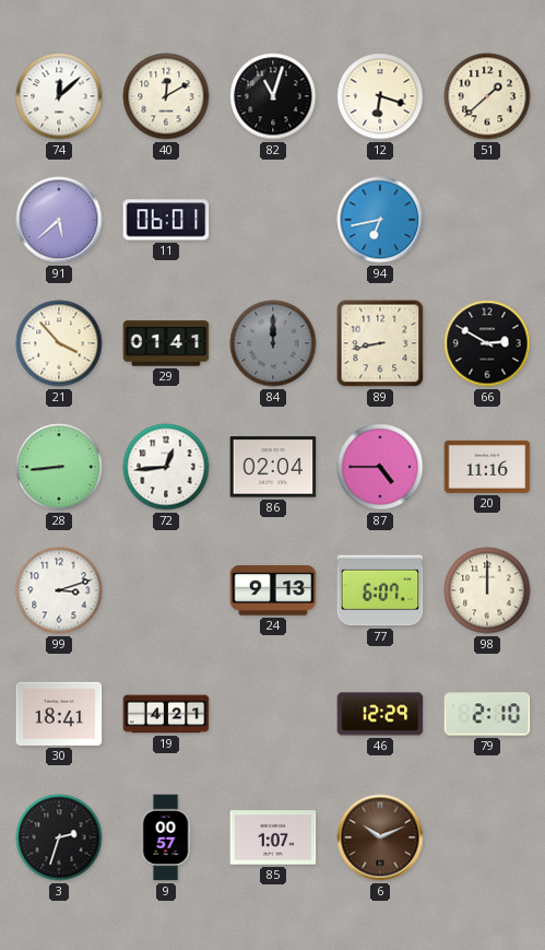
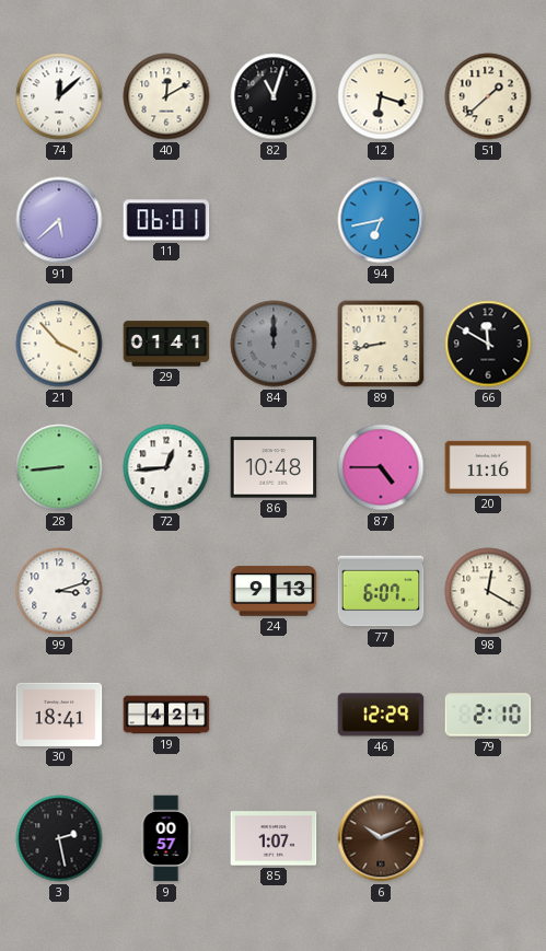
66: 2:50 -> 11:50 (488, 344)
86: 02:04 -> 10:48 (274, 467)
98: 12:00 -> 12:20 (488, 591)
3: 2:33 -> 2:28 (59, 838)
